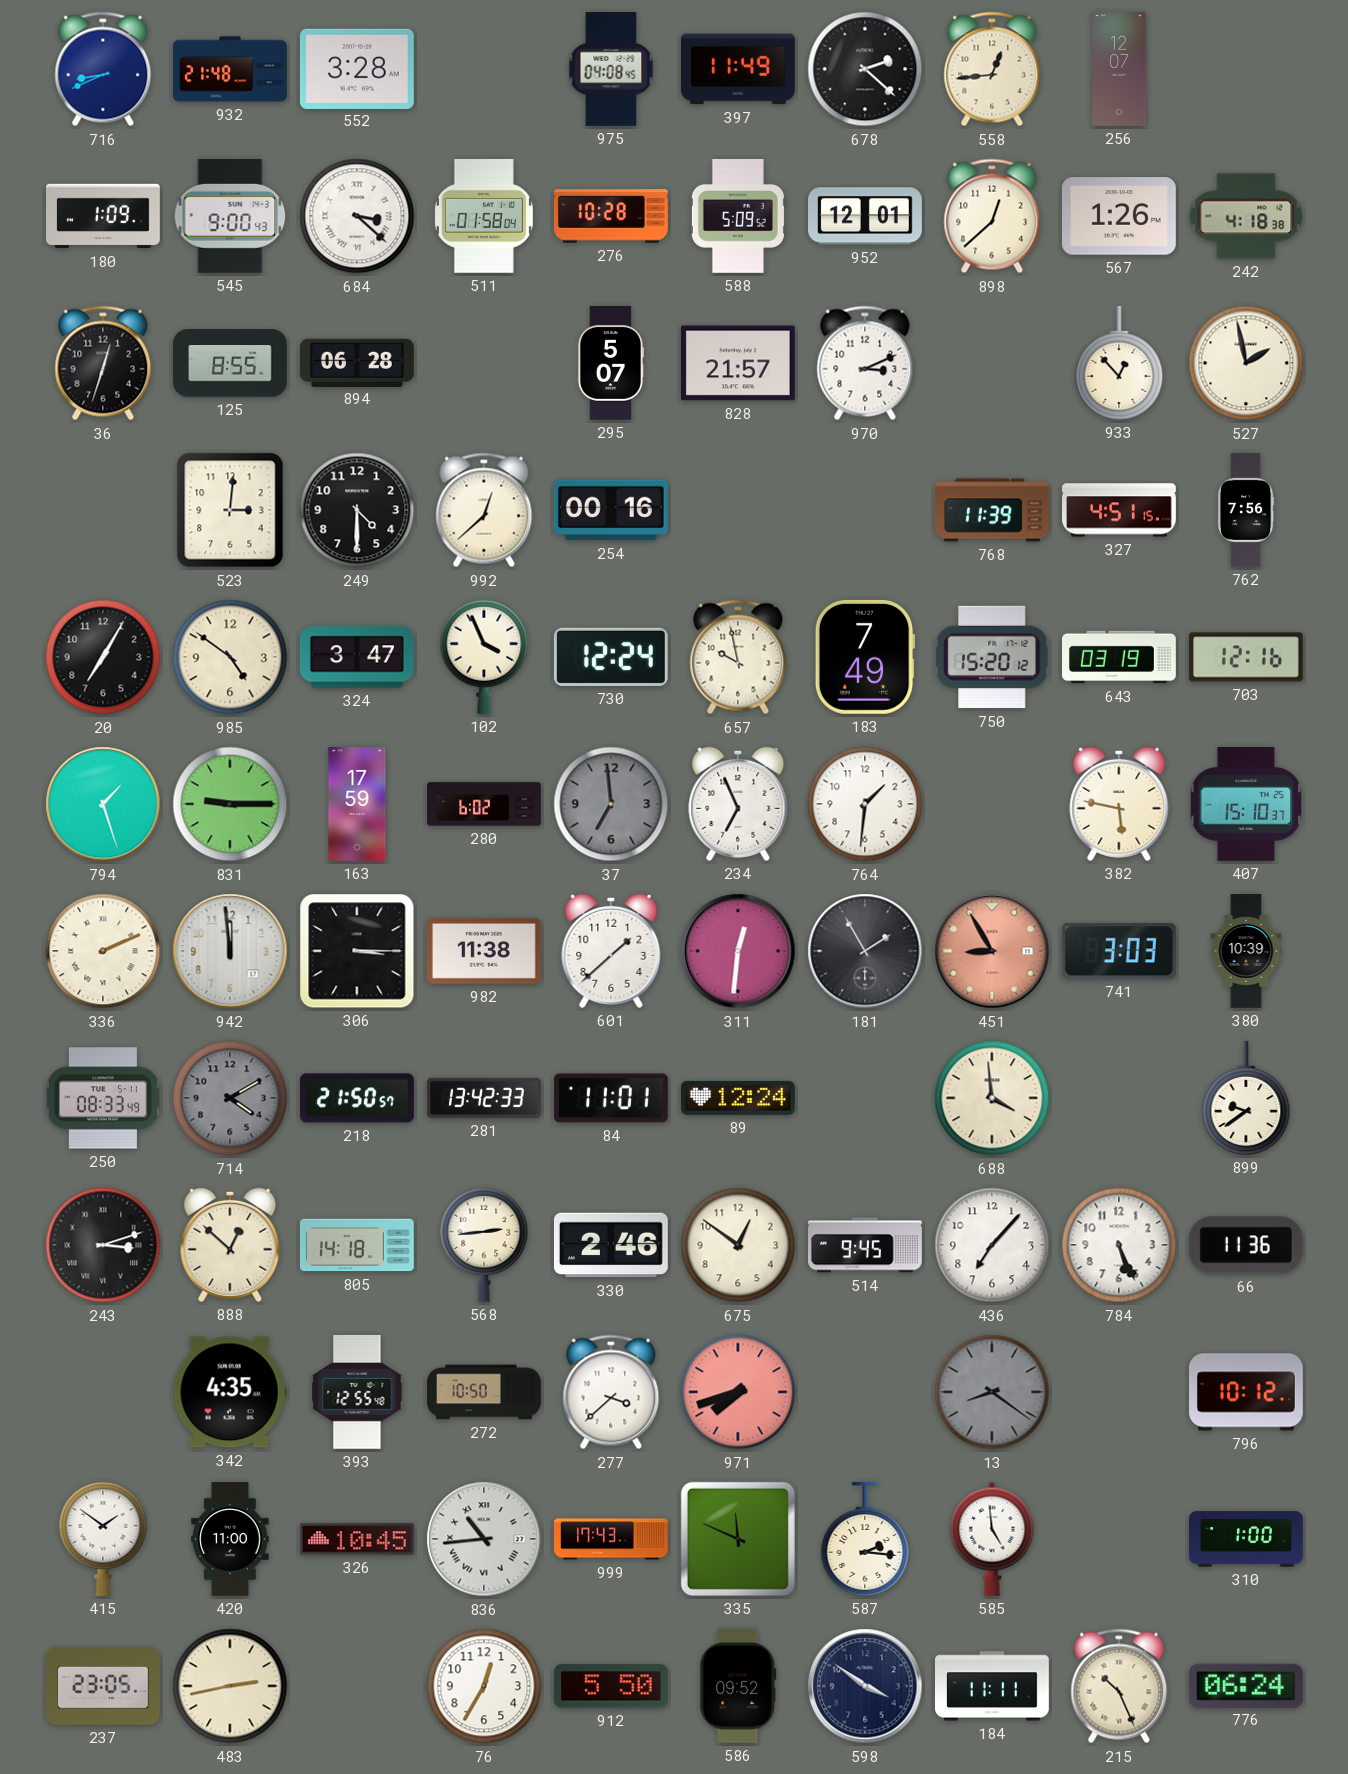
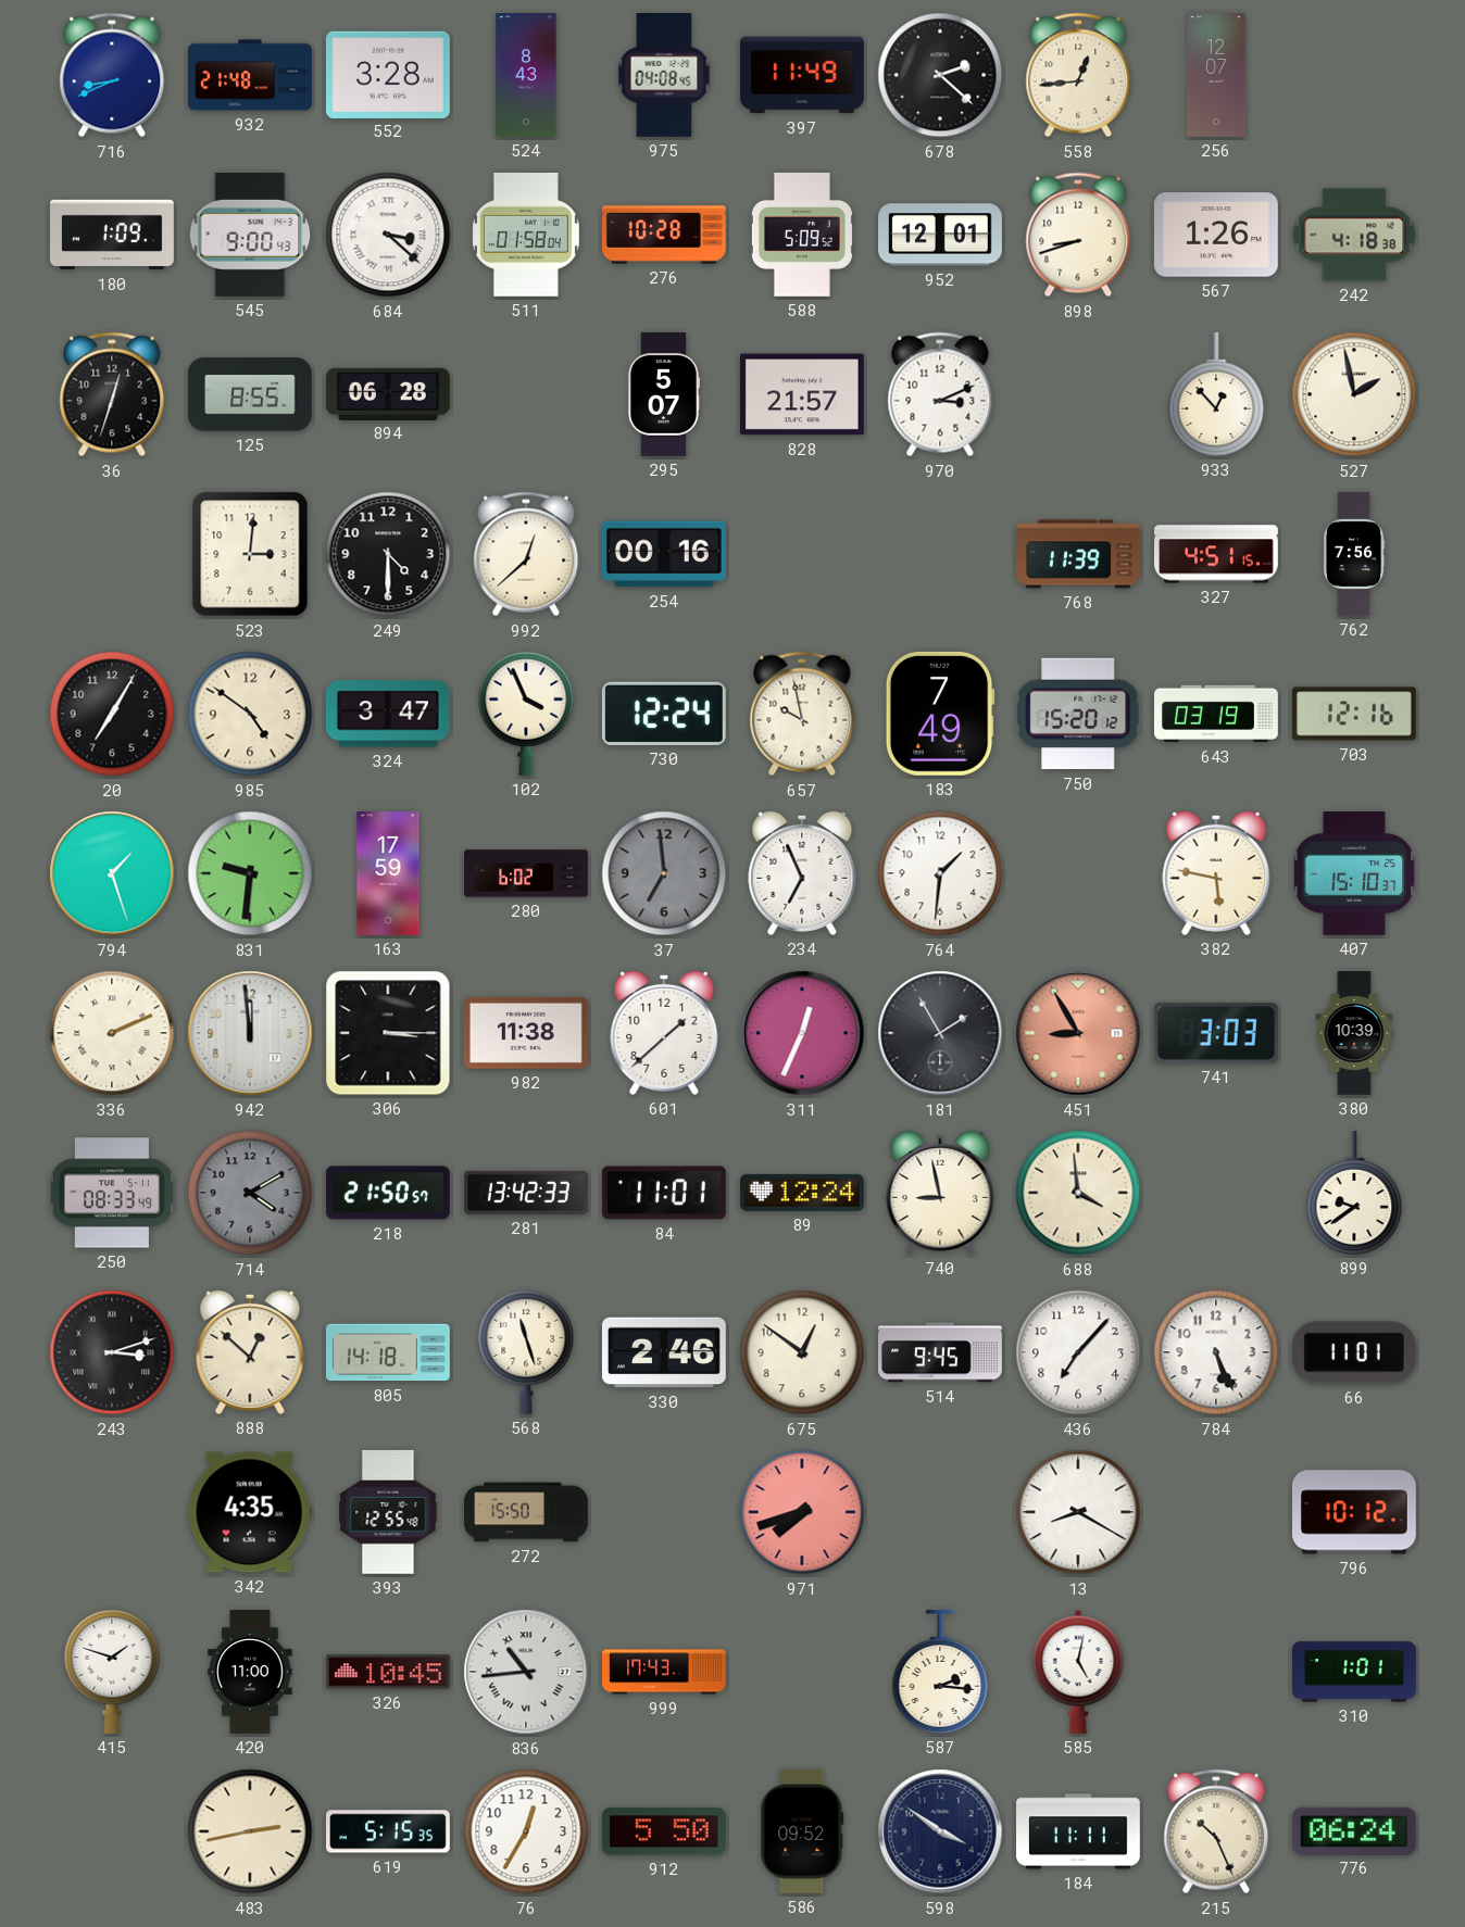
524: none -> 8:43 (526, 76)
898: 12:38 -> 8:42 (1078, 235)
831: 9:15 -> 9:31 (250, 873)
311: 12:31 -> 12:34 (802, 1033)
740: none -> 8:58 (940, 1193)
568: 2:44 -> 11:27 (526, 1352)
66: 11:36 -> 11:01 (1354, 1352)
272: 10:50 -> 15:50 (526, 1512)
277: 3:38 -> none (611, 1392)
13: 8:21 -> 8:20 (1078, 1512)
13 dial: grey -> white (1078, 1512)
415: 1:51 -> 1:48 (112, 1672)
335: 11:49 -> none (738, 1539)
585: 4:59 -> 5:02 (1078, 1672)
310: 1:00 -> 1:01 (1355, 1672)
237: 23:05 -> none (104, 1686)
619: none -> 5:15 (389, 1831)
